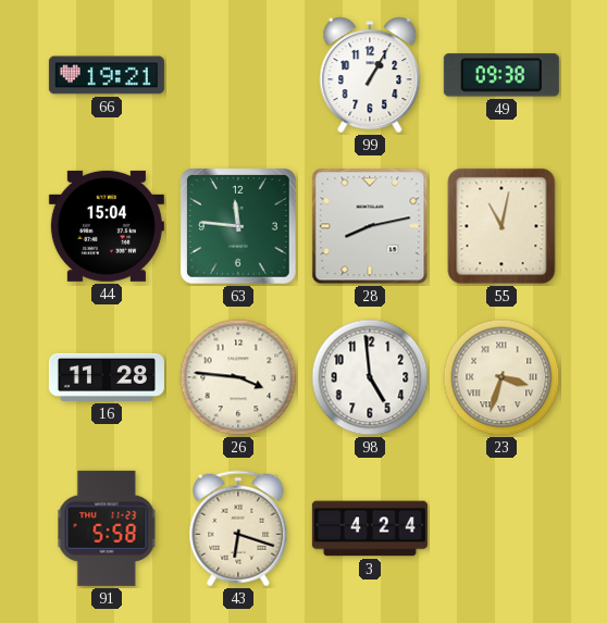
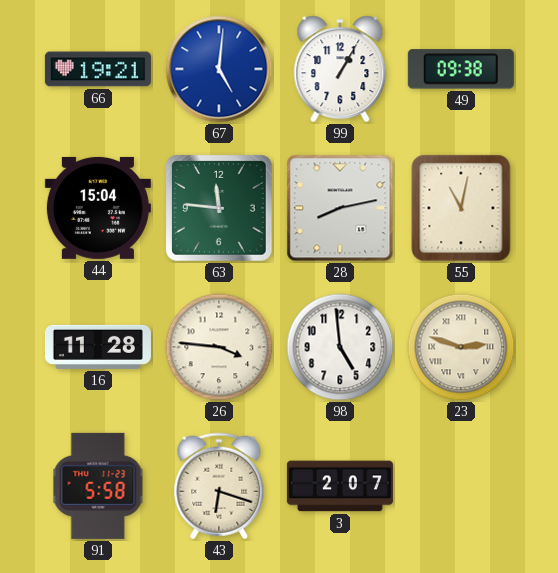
67: none -> 5:01 (219, 69)
23: 3:33 -> 2:48 (461, 347)
3: 4:24 -> 2:07 (340, 486)
